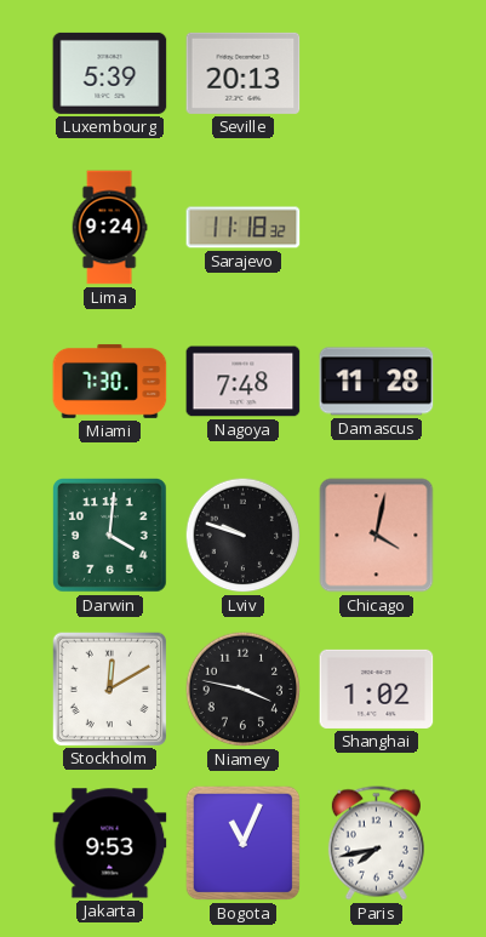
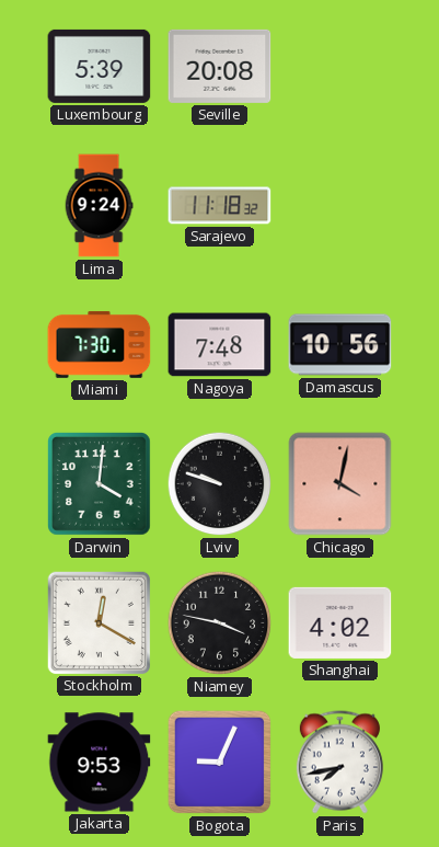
Seville: 20:13 -> 20:08 (220, 66)
Damascus: 11:28 -> 10:56 (340, 345)
Stockholm: 12:10 -> 12:20 (99, 622)
Shanghai: 1:02 -> 4:02 (340, 622)
Bogota: 11:04 -> 9:04 (220, 763)
